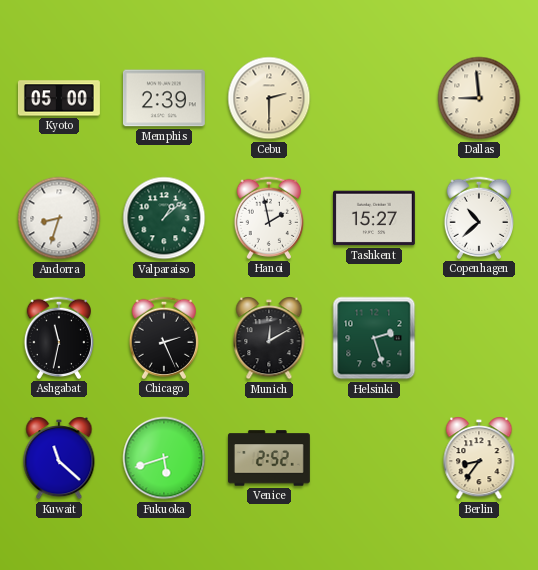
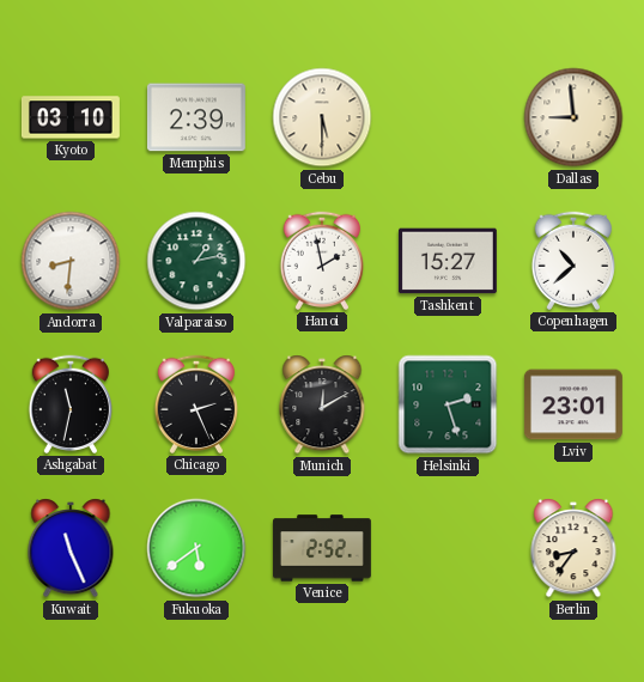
Kyoto: 05:00 -> 03:10 (71, 117)
Cebu: 2:30 -> 5:30 (322, 117)
Andorra: 8:33 -> 8:31 (71, 261)
Valparaiso: 1:08 -> 1:13 (196, 261)
Lviv: none -> 23:01 (573, 404)
Kuwait: 11:22 -> 11:26 (71, 548)
Fukuoka: 5:42 -> 5:39 (196, 548)
